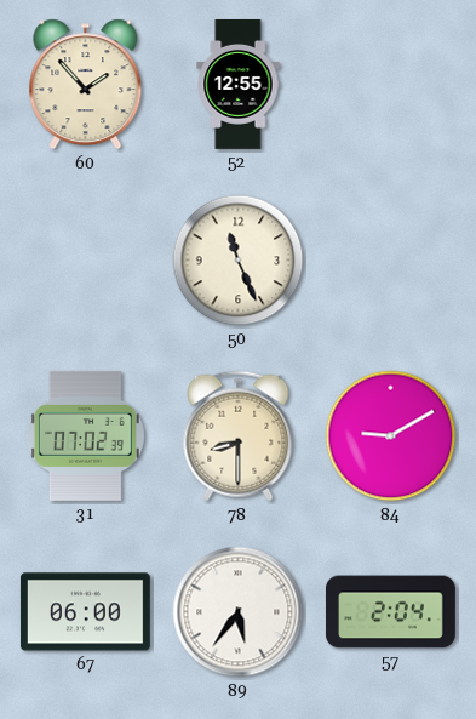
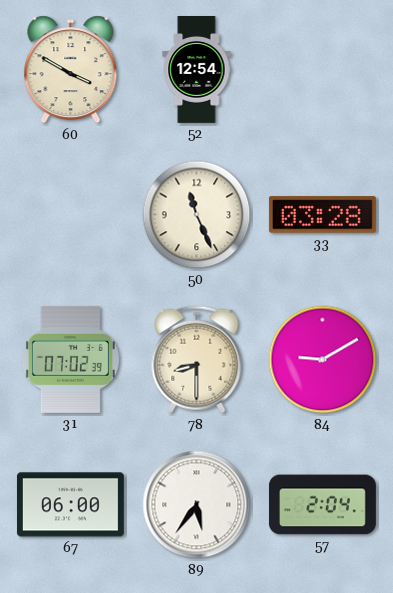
60: 1:53 -> 3:50 (71, 70)
52: 12:55 -> 12:54 (197, 70)
33: none -> 03:28 (322, 215)
